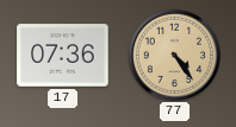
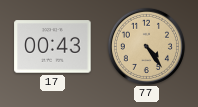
17: 07:36 -> 00:43 (53, 47)
